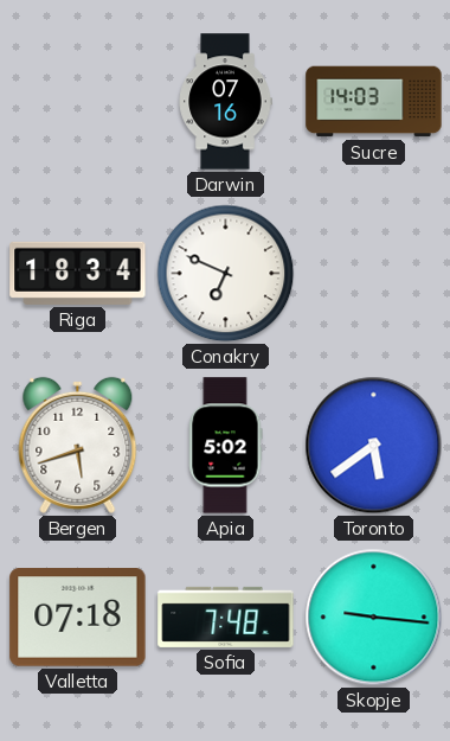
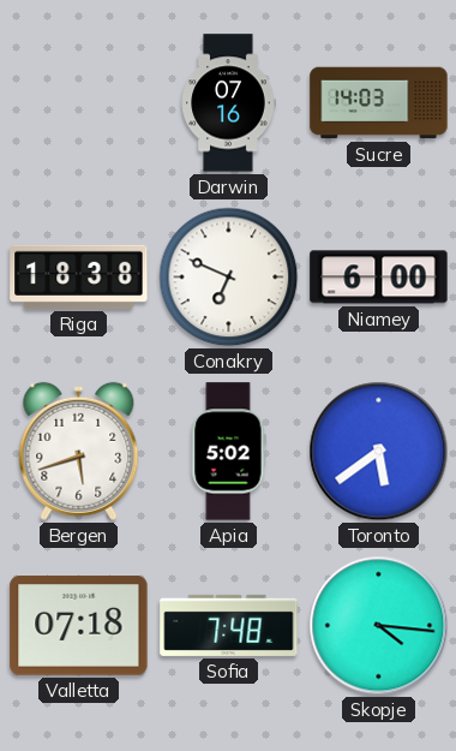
Riga: 18:34 -> 18:38 (79, 276)
Niamey: none -> 6:00 (379, 278)
Skopje: 9:16 -> 4:16 (379, 626)
